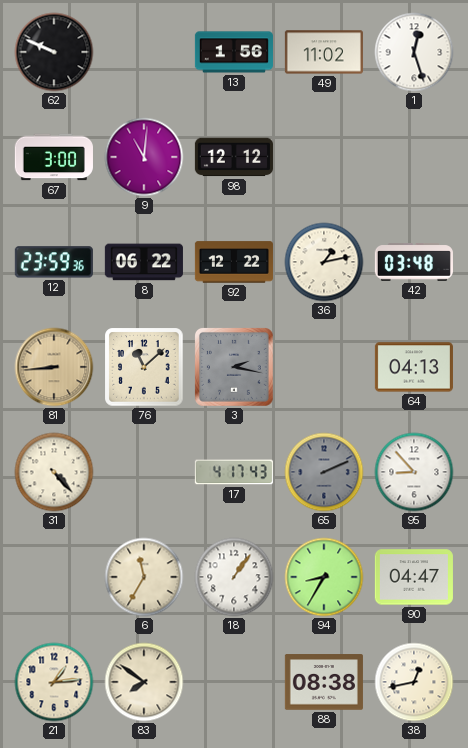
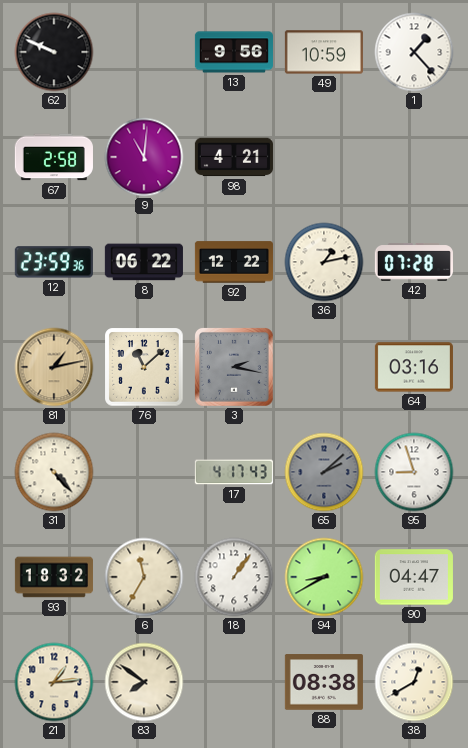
13: 1:56 -> 9:56 (234, 52)
49: 11:02 -> 10:59 (324, 52)
1: 12:27 -> 1:23 (414, 52)
67: 3:00 -> 2:58 (54, 157)
98: 12:12 -> 4:21 (234, 157)
42: 03:48 -> 07:28 (414, 262)
81: 8:44 -> 1:13 (54, 367)
64: 04:13 -> 03:16 (414, 367)
65: 2:11 -> 2:08 (324, 472)
95: 8:53 -> 8:57 (414, 472)
93: none -> 18:32 (54, 577)
94: 8:35 -> 8:40 (324, 577)
38: 12:43 -> 12:40 (414, 682)
